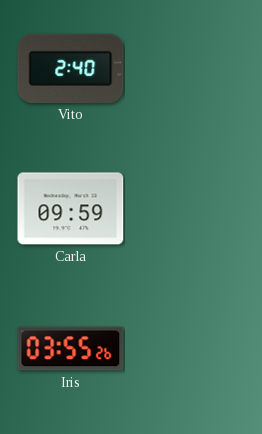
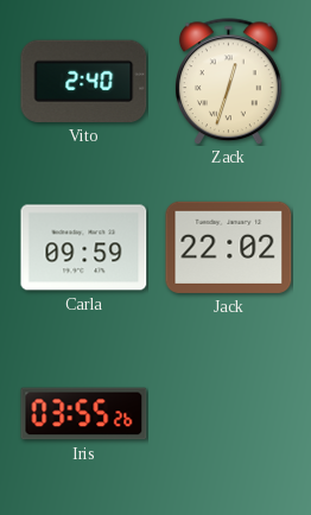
Zack: none -> 12:33 (228, 82)
Jack: none -> 22:02 (229, 247)
